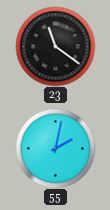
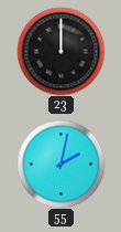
23: 11:21 -> 12:00 (61, 51)
